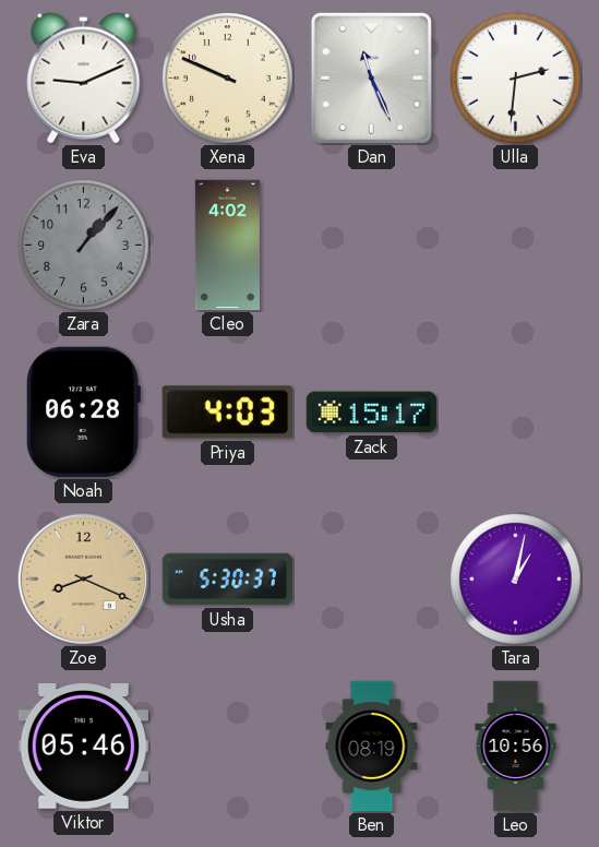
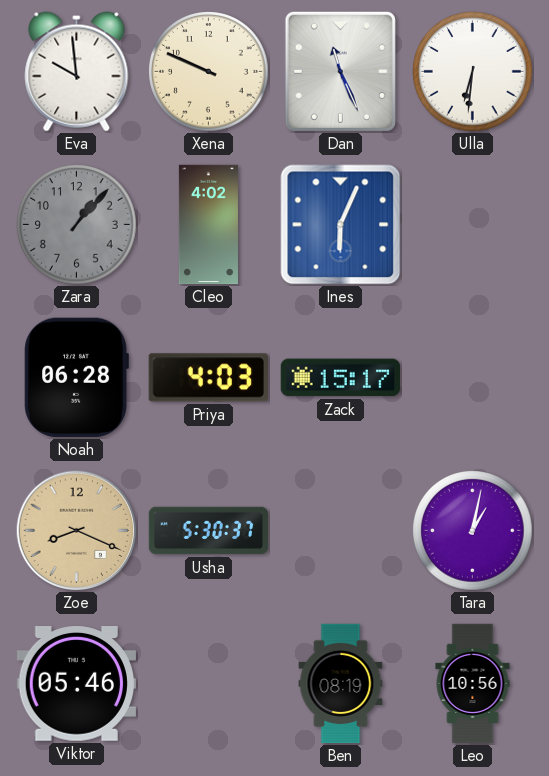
Eva: 9:11 -> 9:59 (77, 72)
Ulla: 2:31 -> 6:31 (473, 72)
Ines: none -> 6:04 (341, 225)
